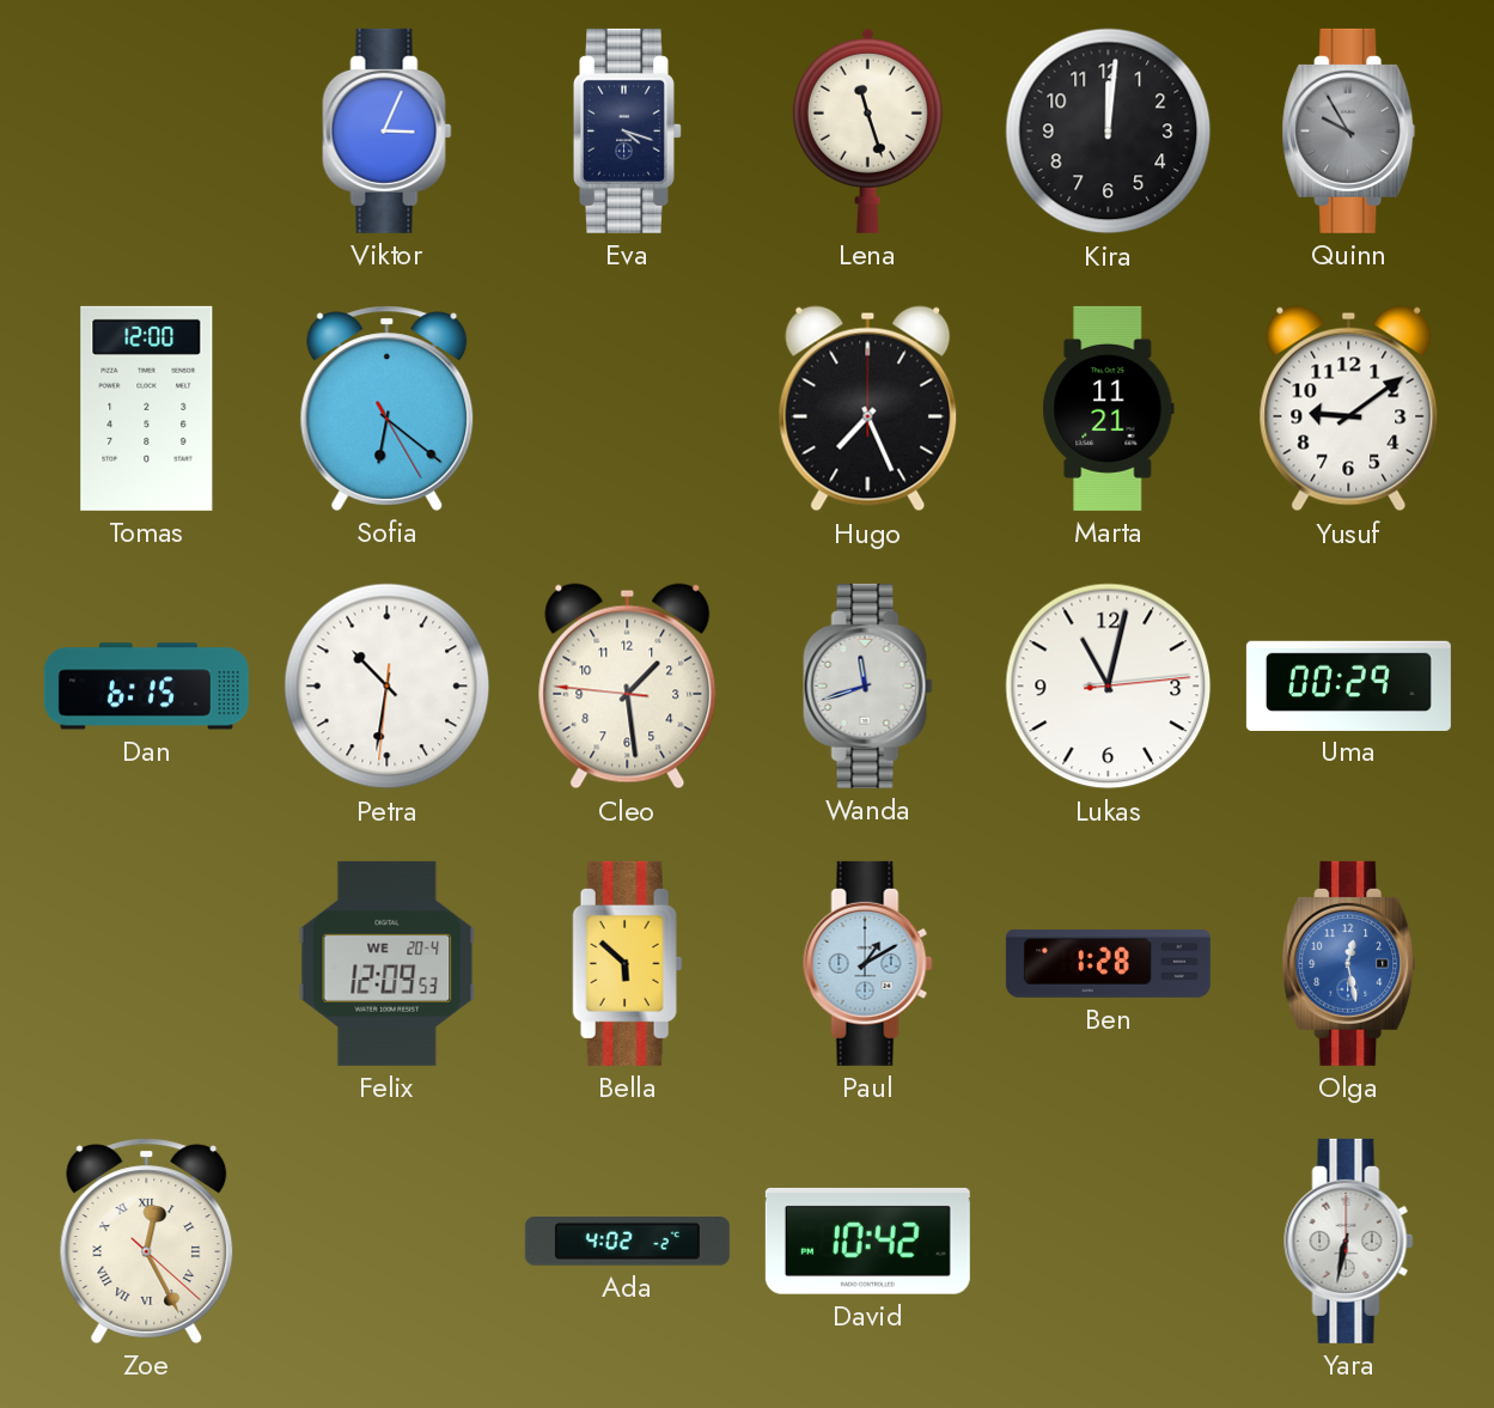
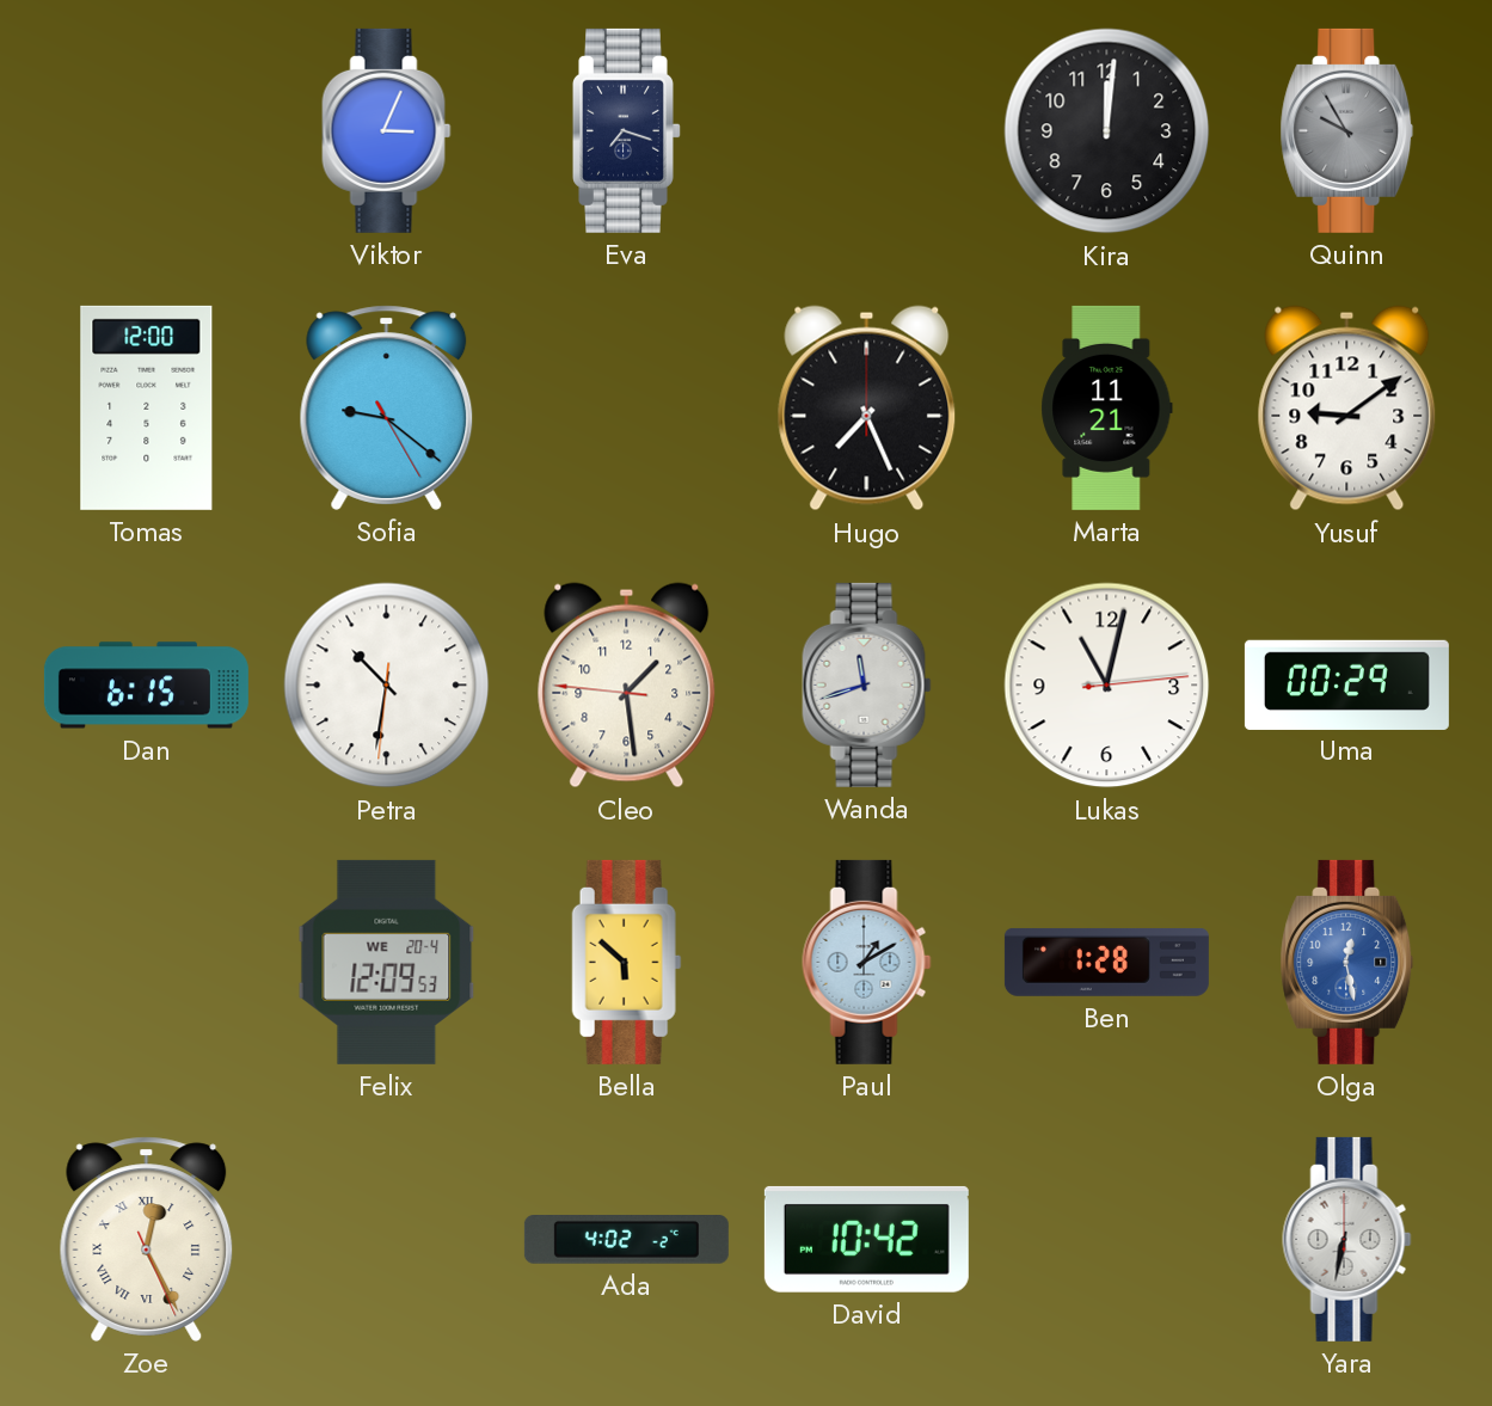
Eva: 4:18 -> 7:18 (627, 130)
Lena: 11:27 -> none (867, 130)
Sofia: 6:21 -> 9:21 (387, 407)
Zoe: 12:25:22 -> 12:25:26 (147, 1239)
